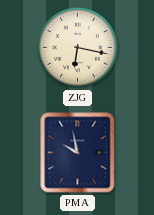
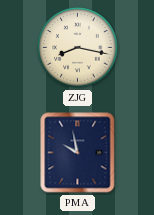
ZJG: 6:17 -> 8:17 (78, 48)
